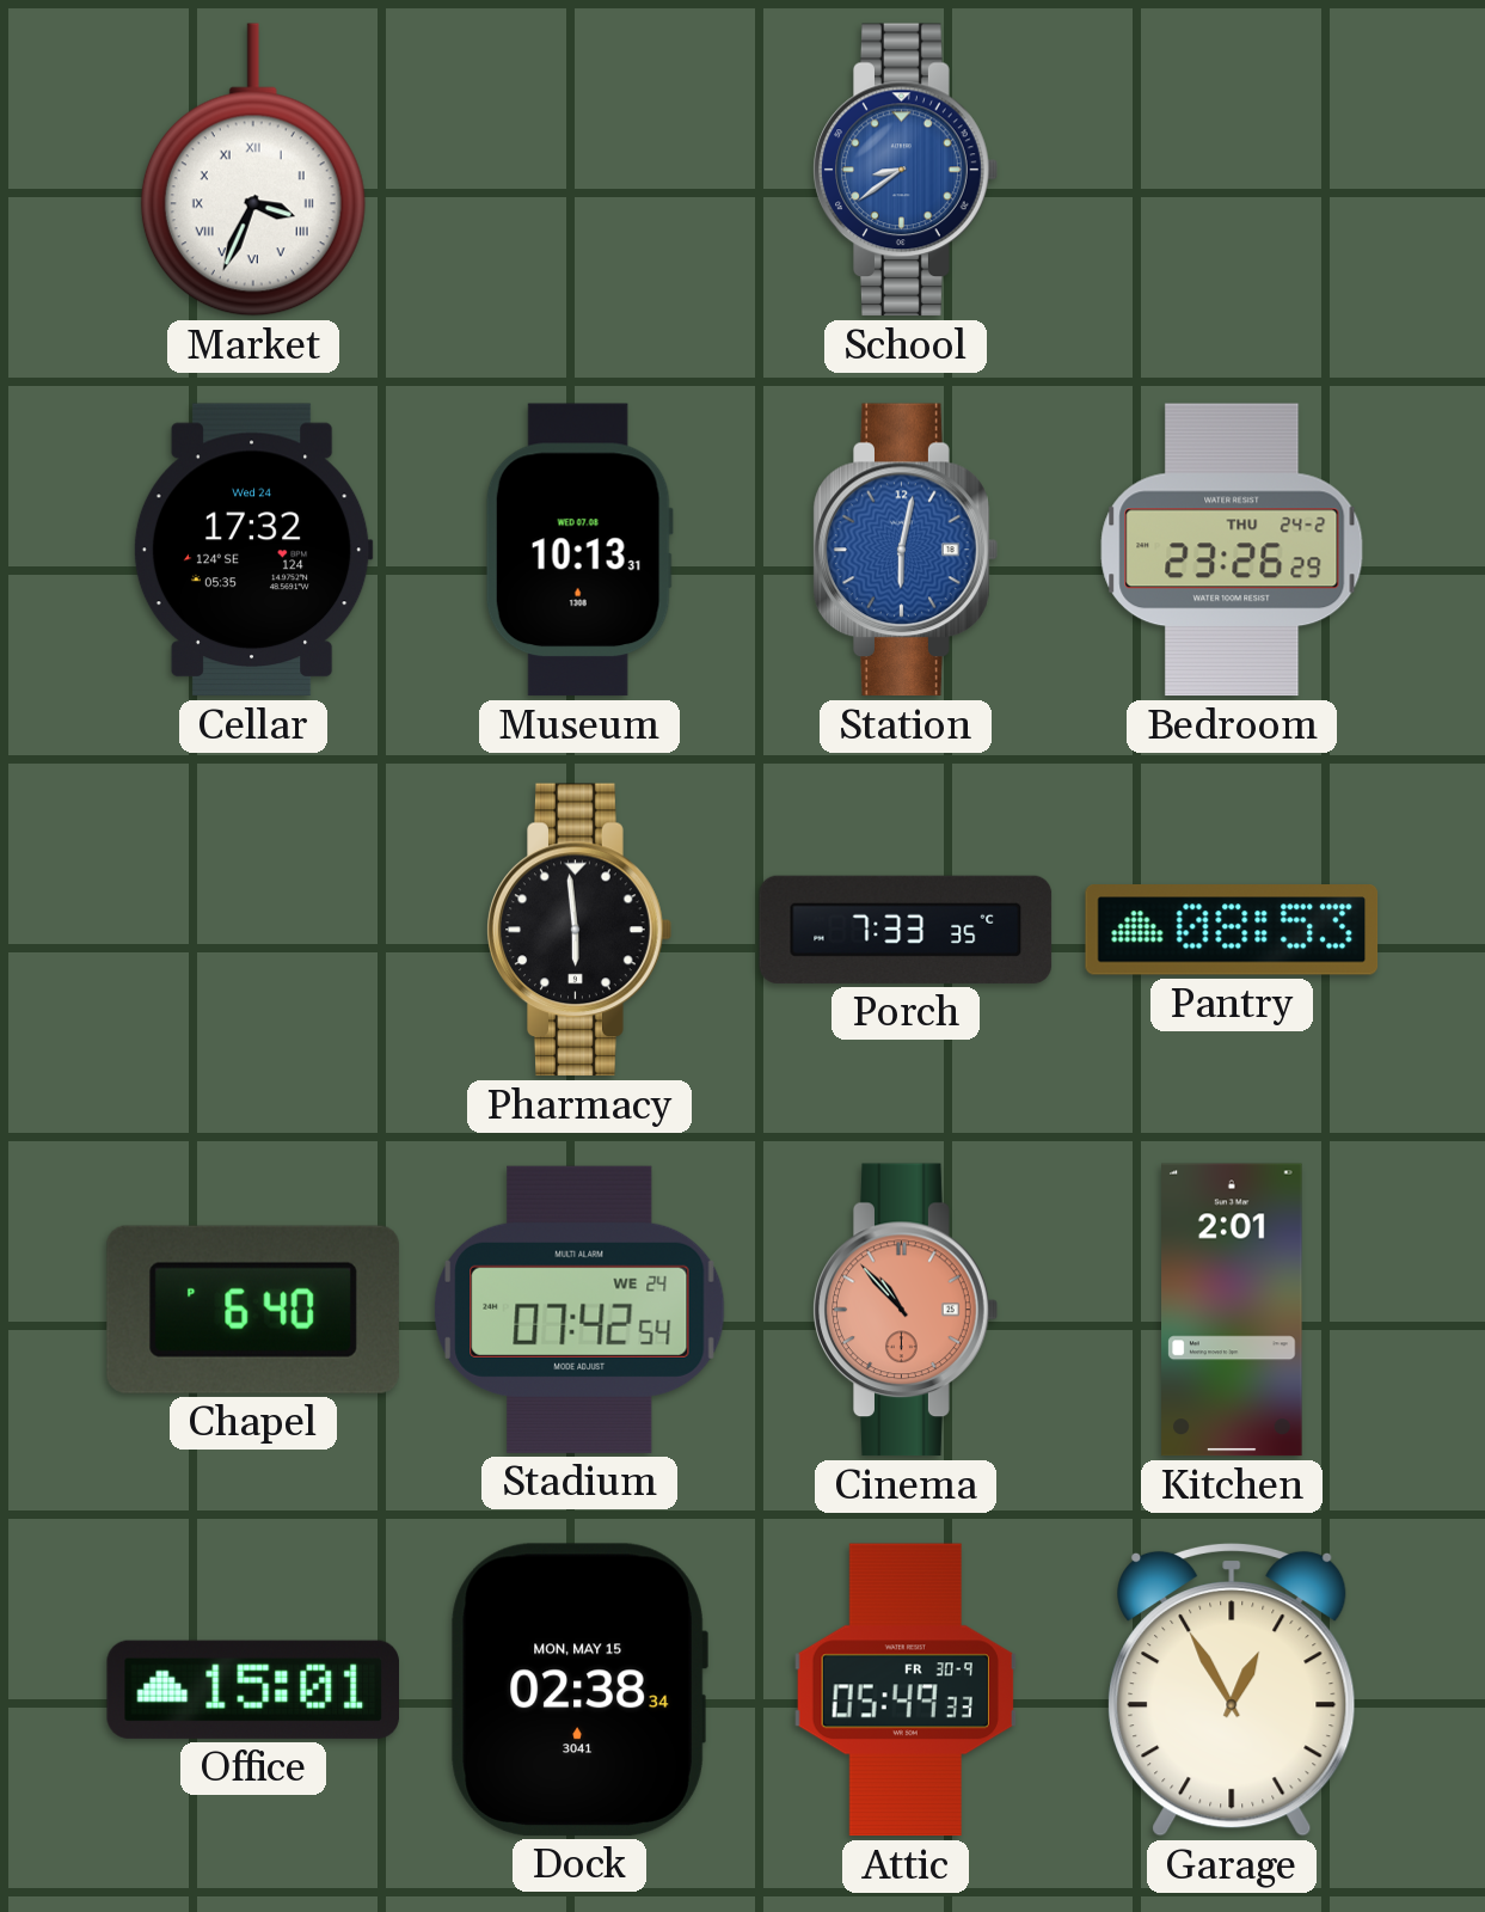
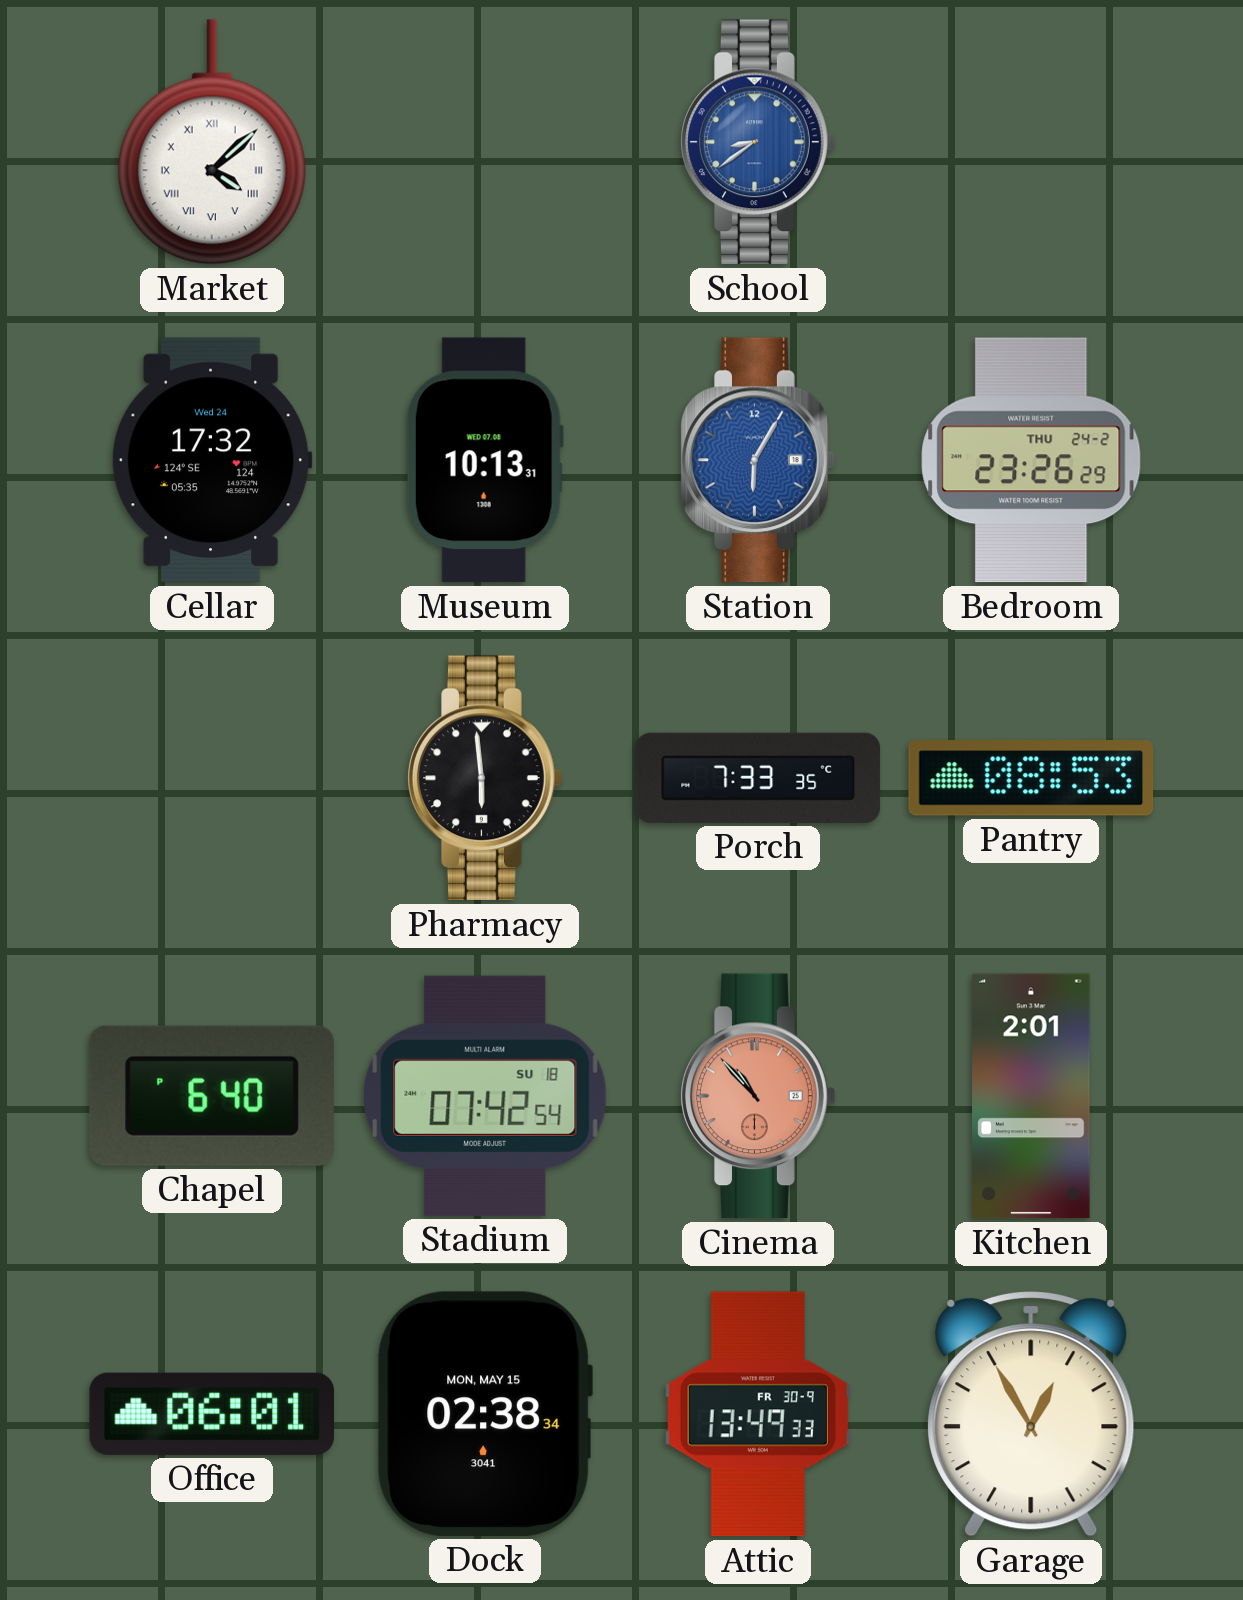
Market: 3:34 -> 4:08 (212, 142)
Station: 6:02 -> 6:05 (758, 460)
Stadium date: WE 24 -> SU 18 (485, 1096)
Office: 15:01 -> 06:01 (211, 1414)
Attic: 05:49 -> 13:49 (757, 1414)
